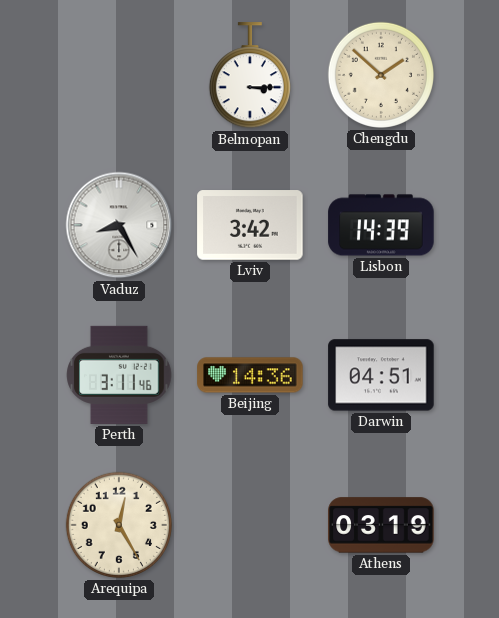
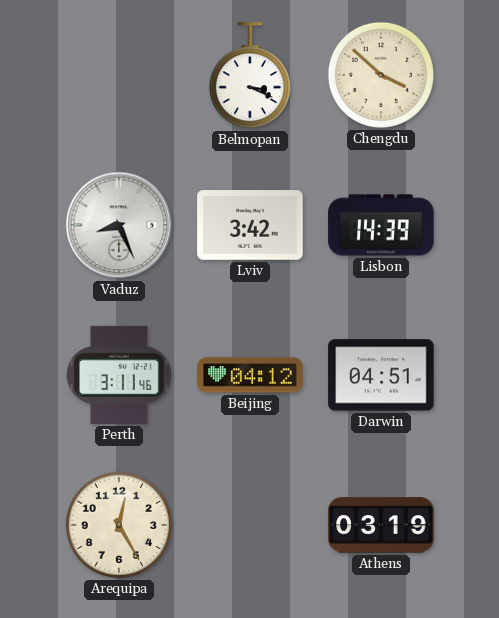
Belmopan: 3:15 -> 3:19 (250, 76)
Chengdu: 1:52 -> 3:52 (381, 75)
Vaduz: 8:25 -> 8:26 (119, 225)
Beijing: 14:36 -> 04:12 (250, 375)
